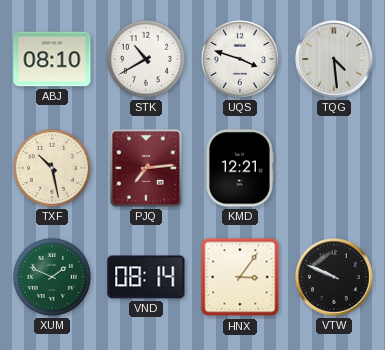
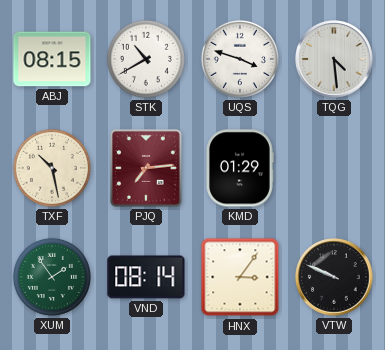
ABJ: 08:10 -> 08:15 (52, 59)
KMD: 12:21 -> 01:29 (240, 168)
XUM: 1:49 -> 1:54 (52, 277)
